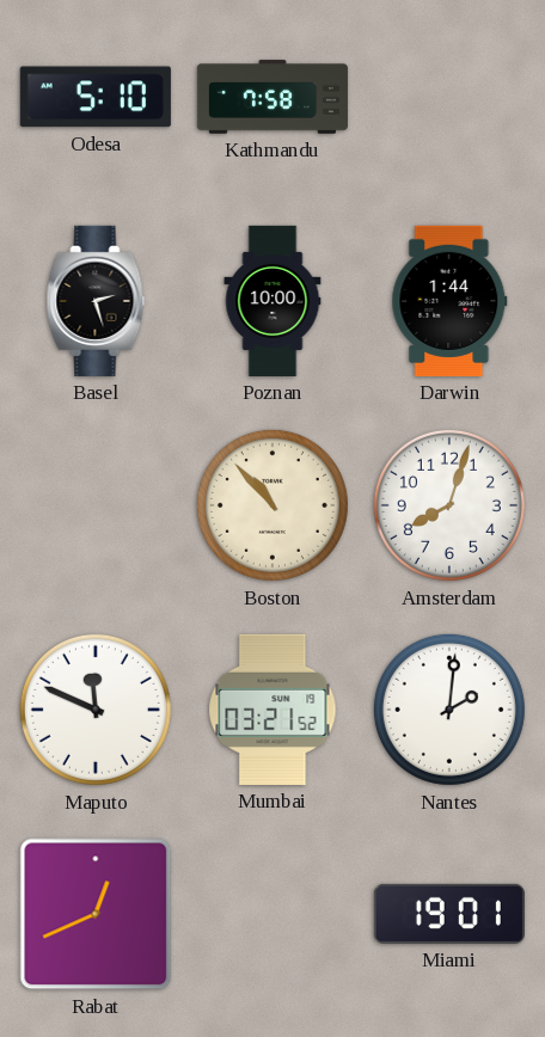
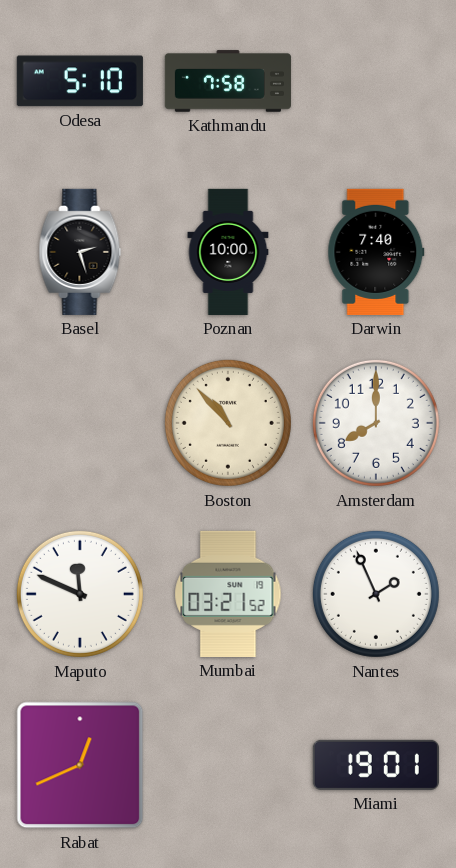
Darwin: 1:44 -> 7:40 (376, 252)
Amsterdam: 8:03 -> 8:00 (376, 423)
Nantes: 2:01 -> 1:56 (376, 594)
